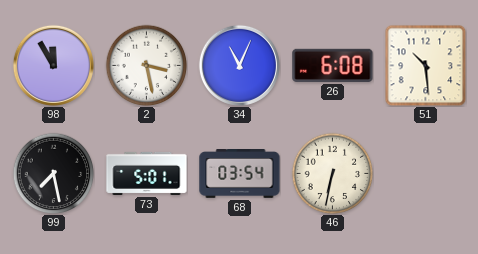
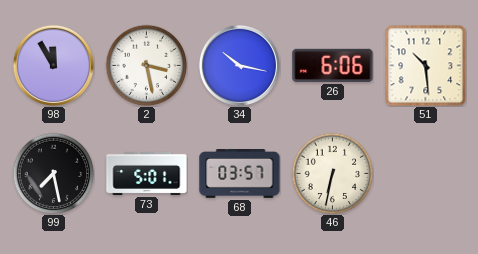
34: 11:04 -> 10:17 (239, 65)
26: 6:08 -> 6:06 (333, 65)
68: 03:54 -> 03:57 (240, 174)
